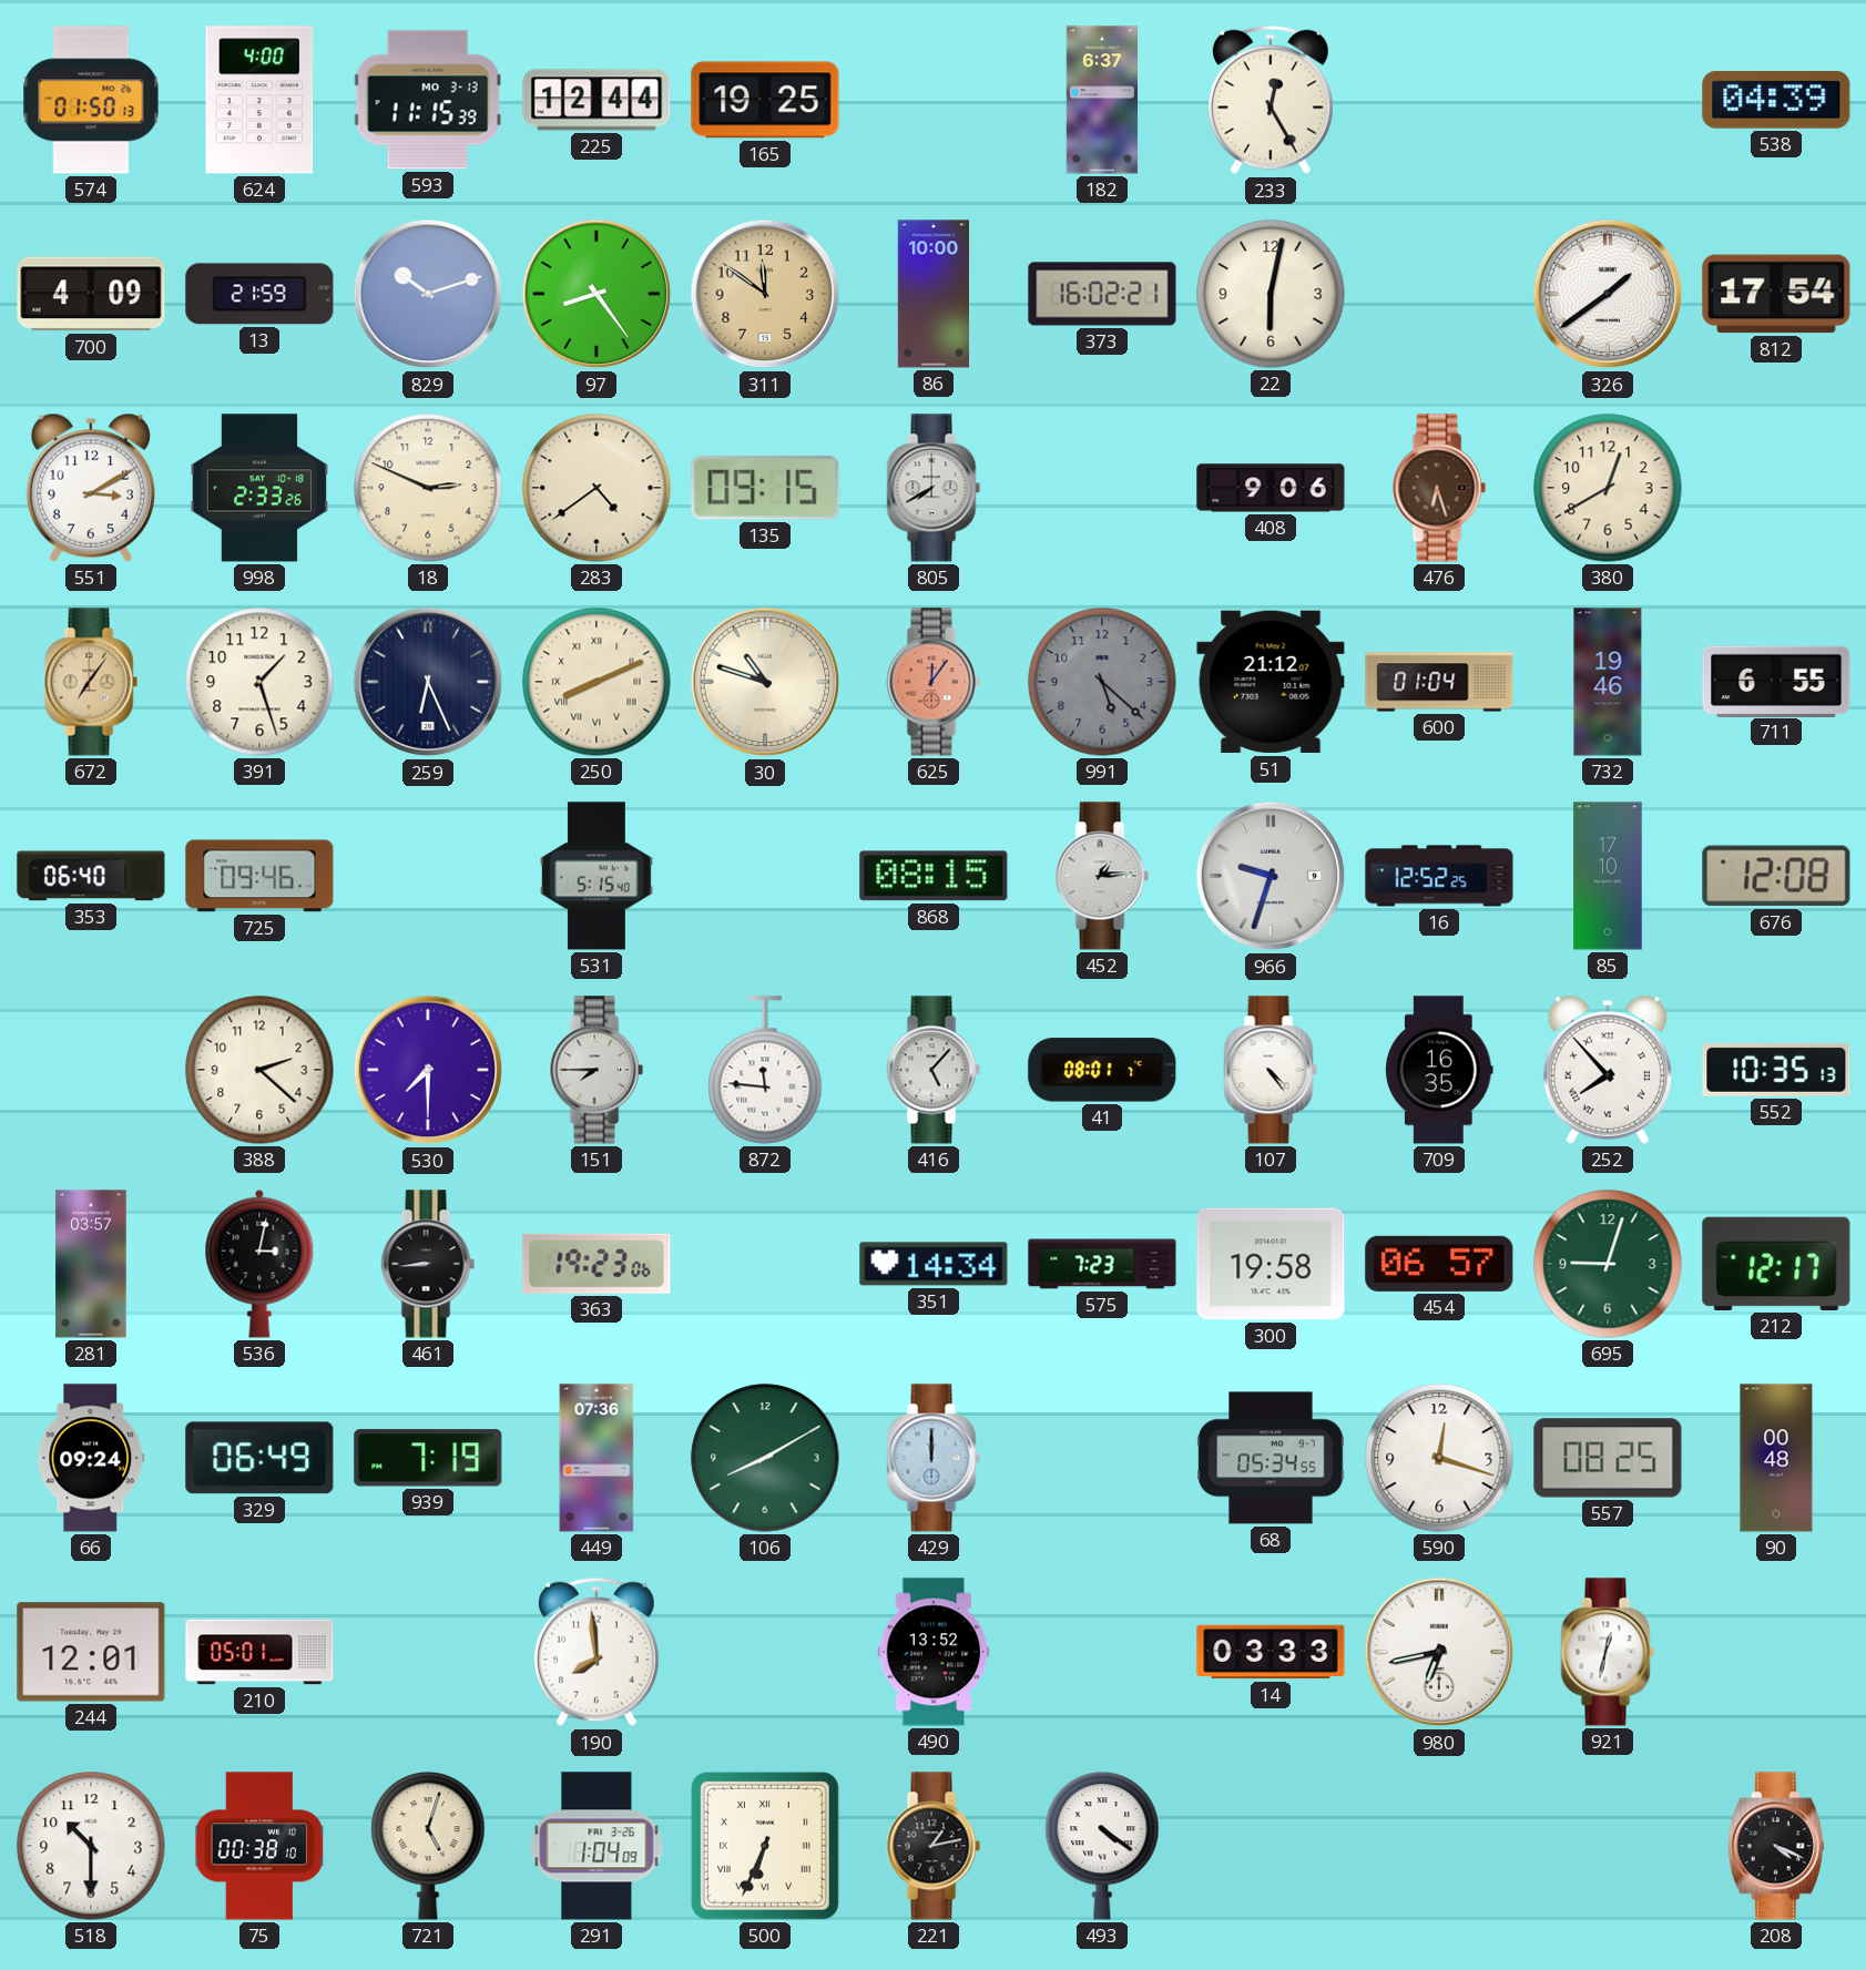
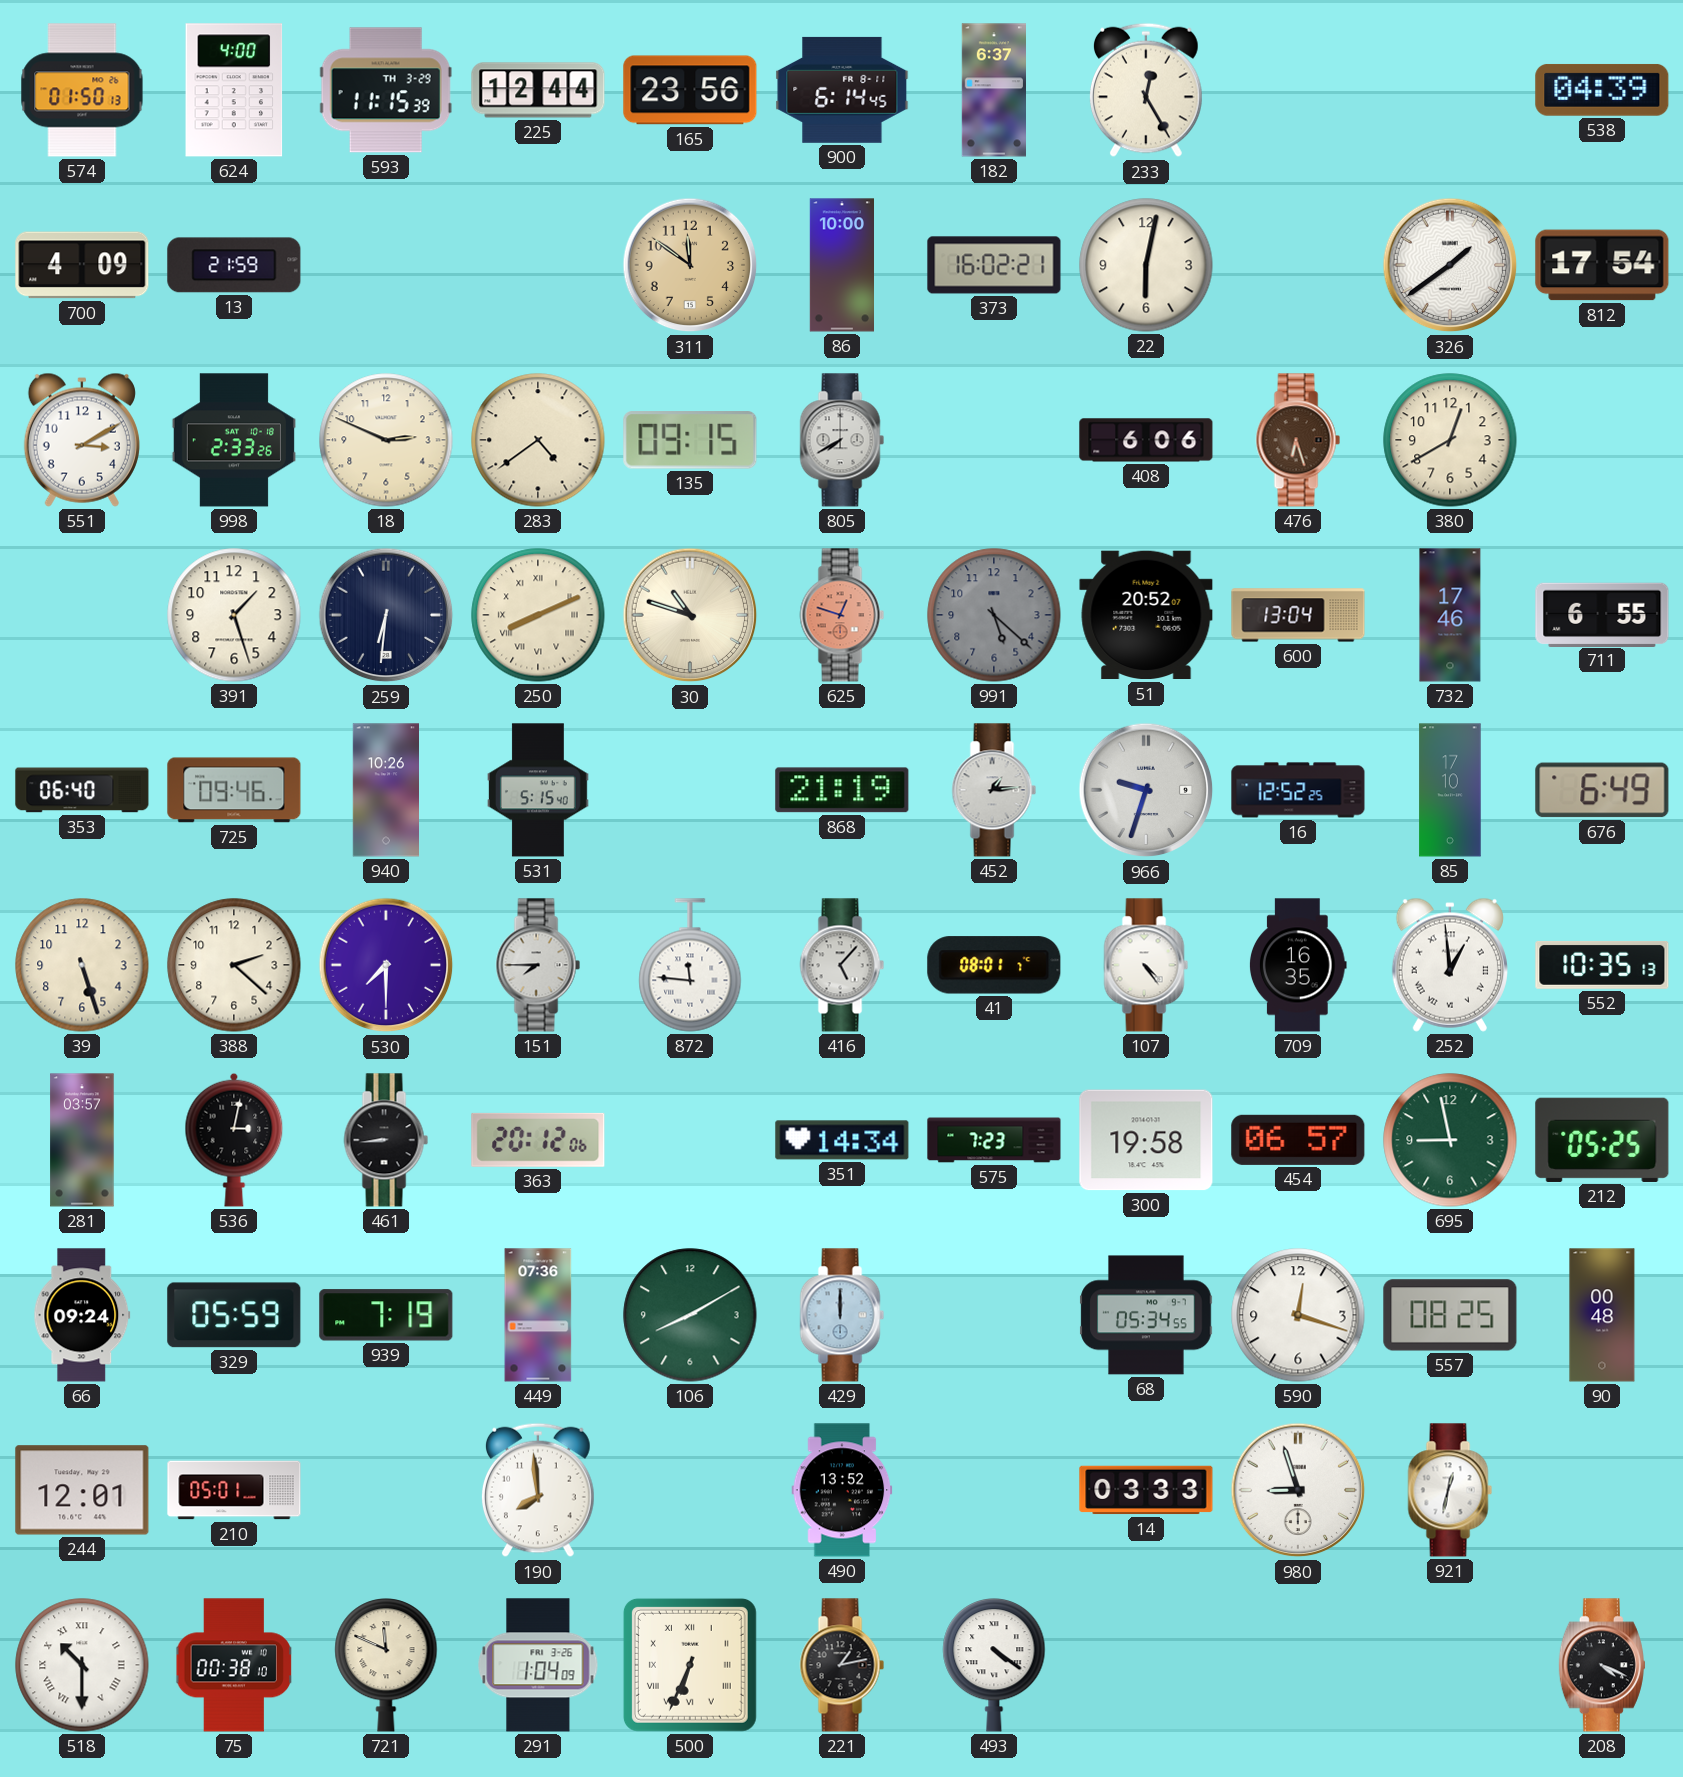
593 date: MO 3-13 -> TH 3-29 (386, 90)
165: 19:25 -> 23:56 (690, 90)
900: none -> 6:14 (842, 90)
829: 10:12 -> none (428, 294)
97: 8:24 -> none (596, 294)
408: 9:06 -> 6:06 (1146, 440)
672: 7:06 -> none (91, 682)
259: 6:26 -> 6:31 (386, 615)
625: 12:06 -> 12:48 (842, 615)
51: 21:12 -> 20:52 (1146, 615)
600: 01:04 -> 13:04 (1298, 615)
732: 19:46 -> 17:46 (1450, 615)
940: none -> 10:26 (385, 790)
868: 08:15 -> 21:19 (842, 790)
676: 12:08 -> 6:49 (1602, 790)
39: none -> 5:27 (82, 965)
252: 7:53 -> 12:59 (1450, 965)
363: 19:23 -> 20:12 (538, 1140)
695: 9:03 -> 8:58 (1450, 1140)
212: 12:17 -> 05:25 (1602, 1140)
329: 06:49 -> 05:59 (234, 1315)
980: 6:43 -> 8:57 (1298, 1490)
518 numerals: Arabic -> Roman (82, 1665)
721: 5:03 -> 11:49 (386, 1665)
